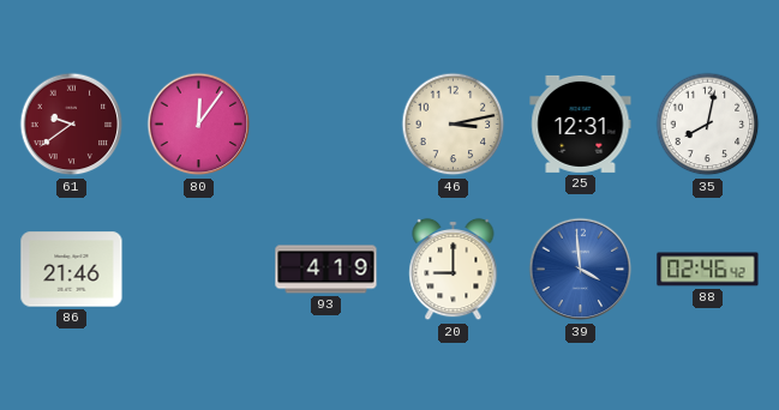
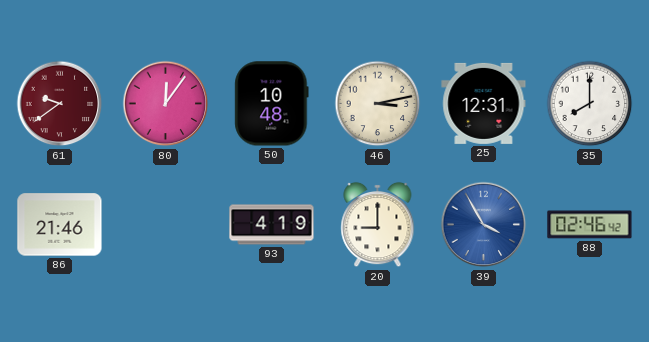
50: none -> 10:48 (272, 104)
35: 8:02 -> 8:00 (590, 104)
39: 3:59 -> 3:55 (484, 225)
